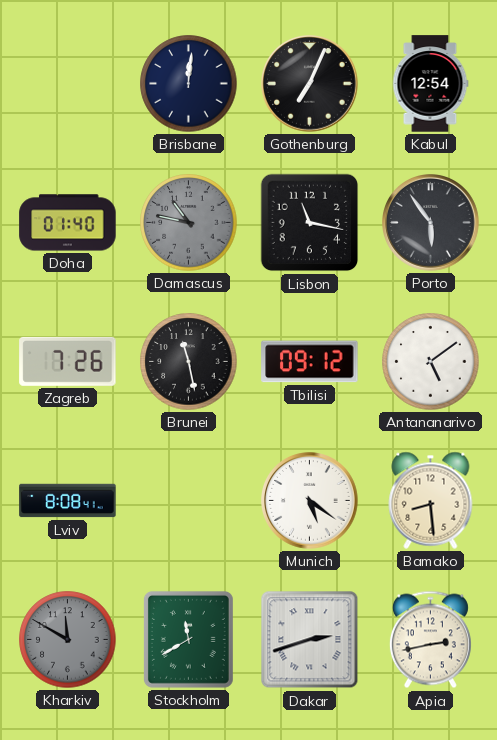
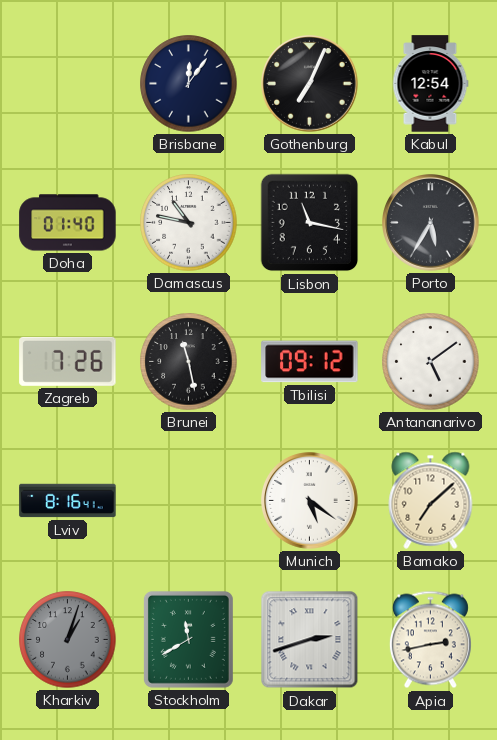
Brisbane: 12:01 -> 12:06 (189, 84)
Damascus dial: grey -> white (189, 223)
Porto: 5:54 -> 5:35 (431, 223)
Lviv: 8:08 -> 8:16 (68, 501)
Bamako: 8:29 -> 7:08 (431, 500)
Kharkiv: 11:50 -> 1:03 (68, 640)
